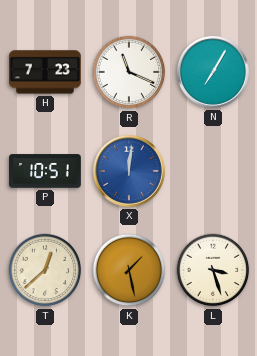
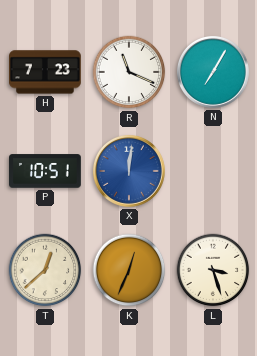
K: 1:28 -> 12:34 (129, 270)
